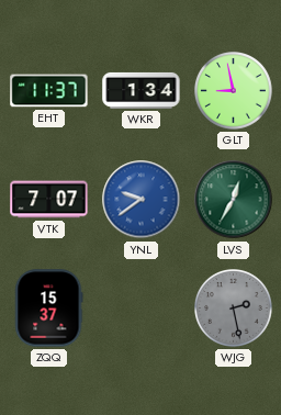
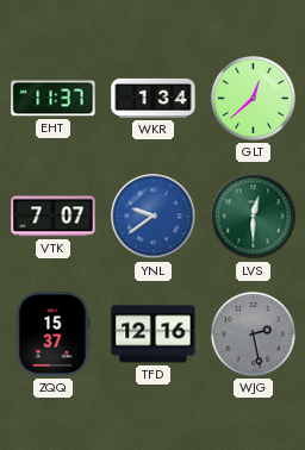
GLT: 8:58 -> 12:38 (254, 99)
LVS: 12:35 -> 12:30 (254, 217)
TFD: none -> 12:16 (154, 335)
